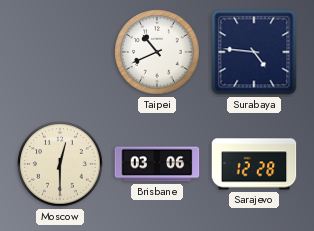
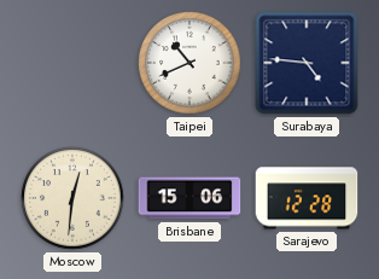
Moscow: 12:30 -> 12:31 (72, 198)
Brisbane: 03:06 -> 15:06 (189, 198)
